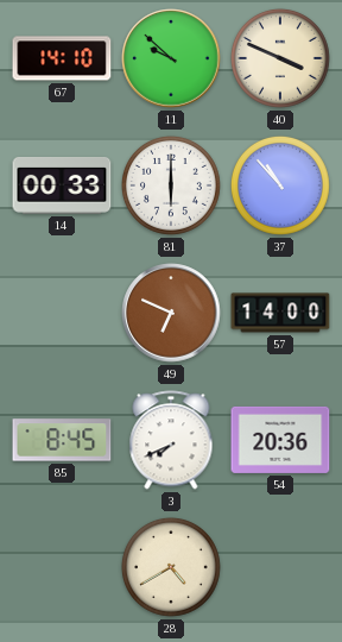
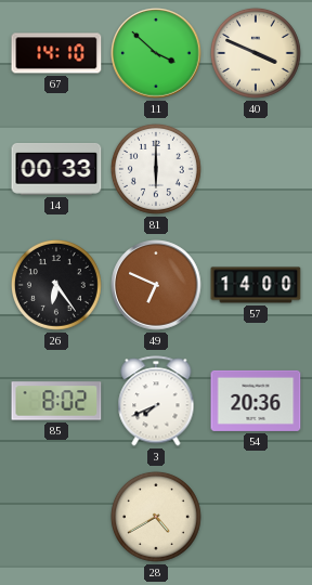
11: 9:52 -> 3:52 (156, 53)
37: 10:53 -> none (280, 185)
26: none -> 6:24 (56, 285)
85: 8:45 -> 8:02 (56, 401)
